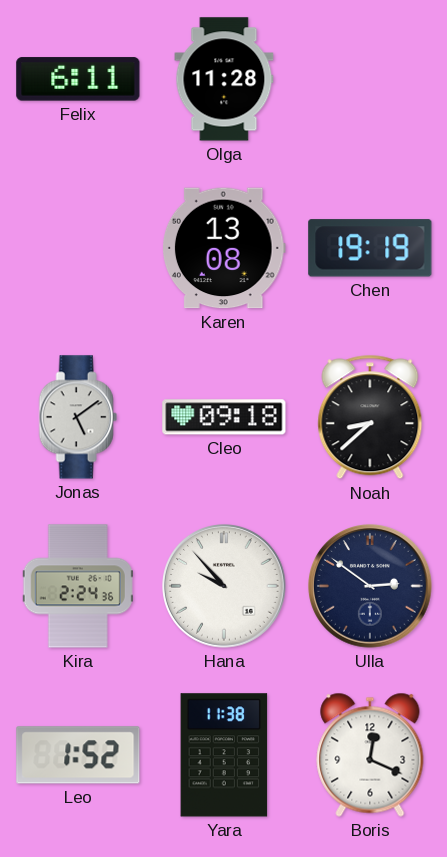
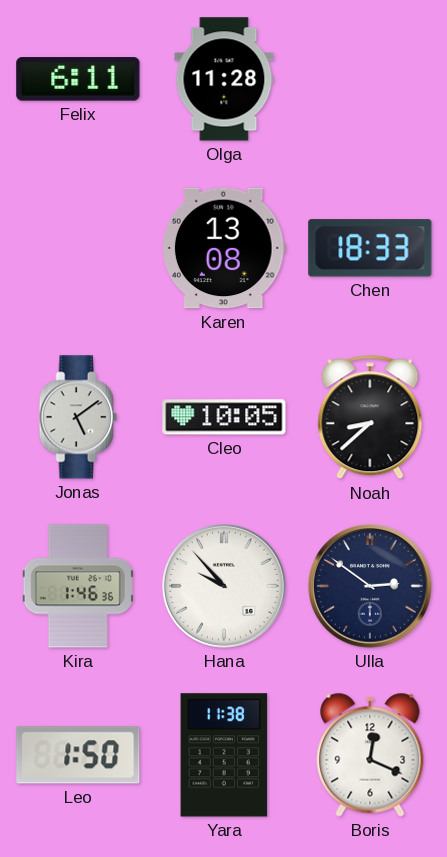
Chen: 19:19 -> 18:33 (370, 248)
Cleo: 09:18 -> 10:05 (224, 417)
Kira: 2:24 -> 1:46 (78, 586)
Leo: 1:52 -> 1:50 (78, 755)
